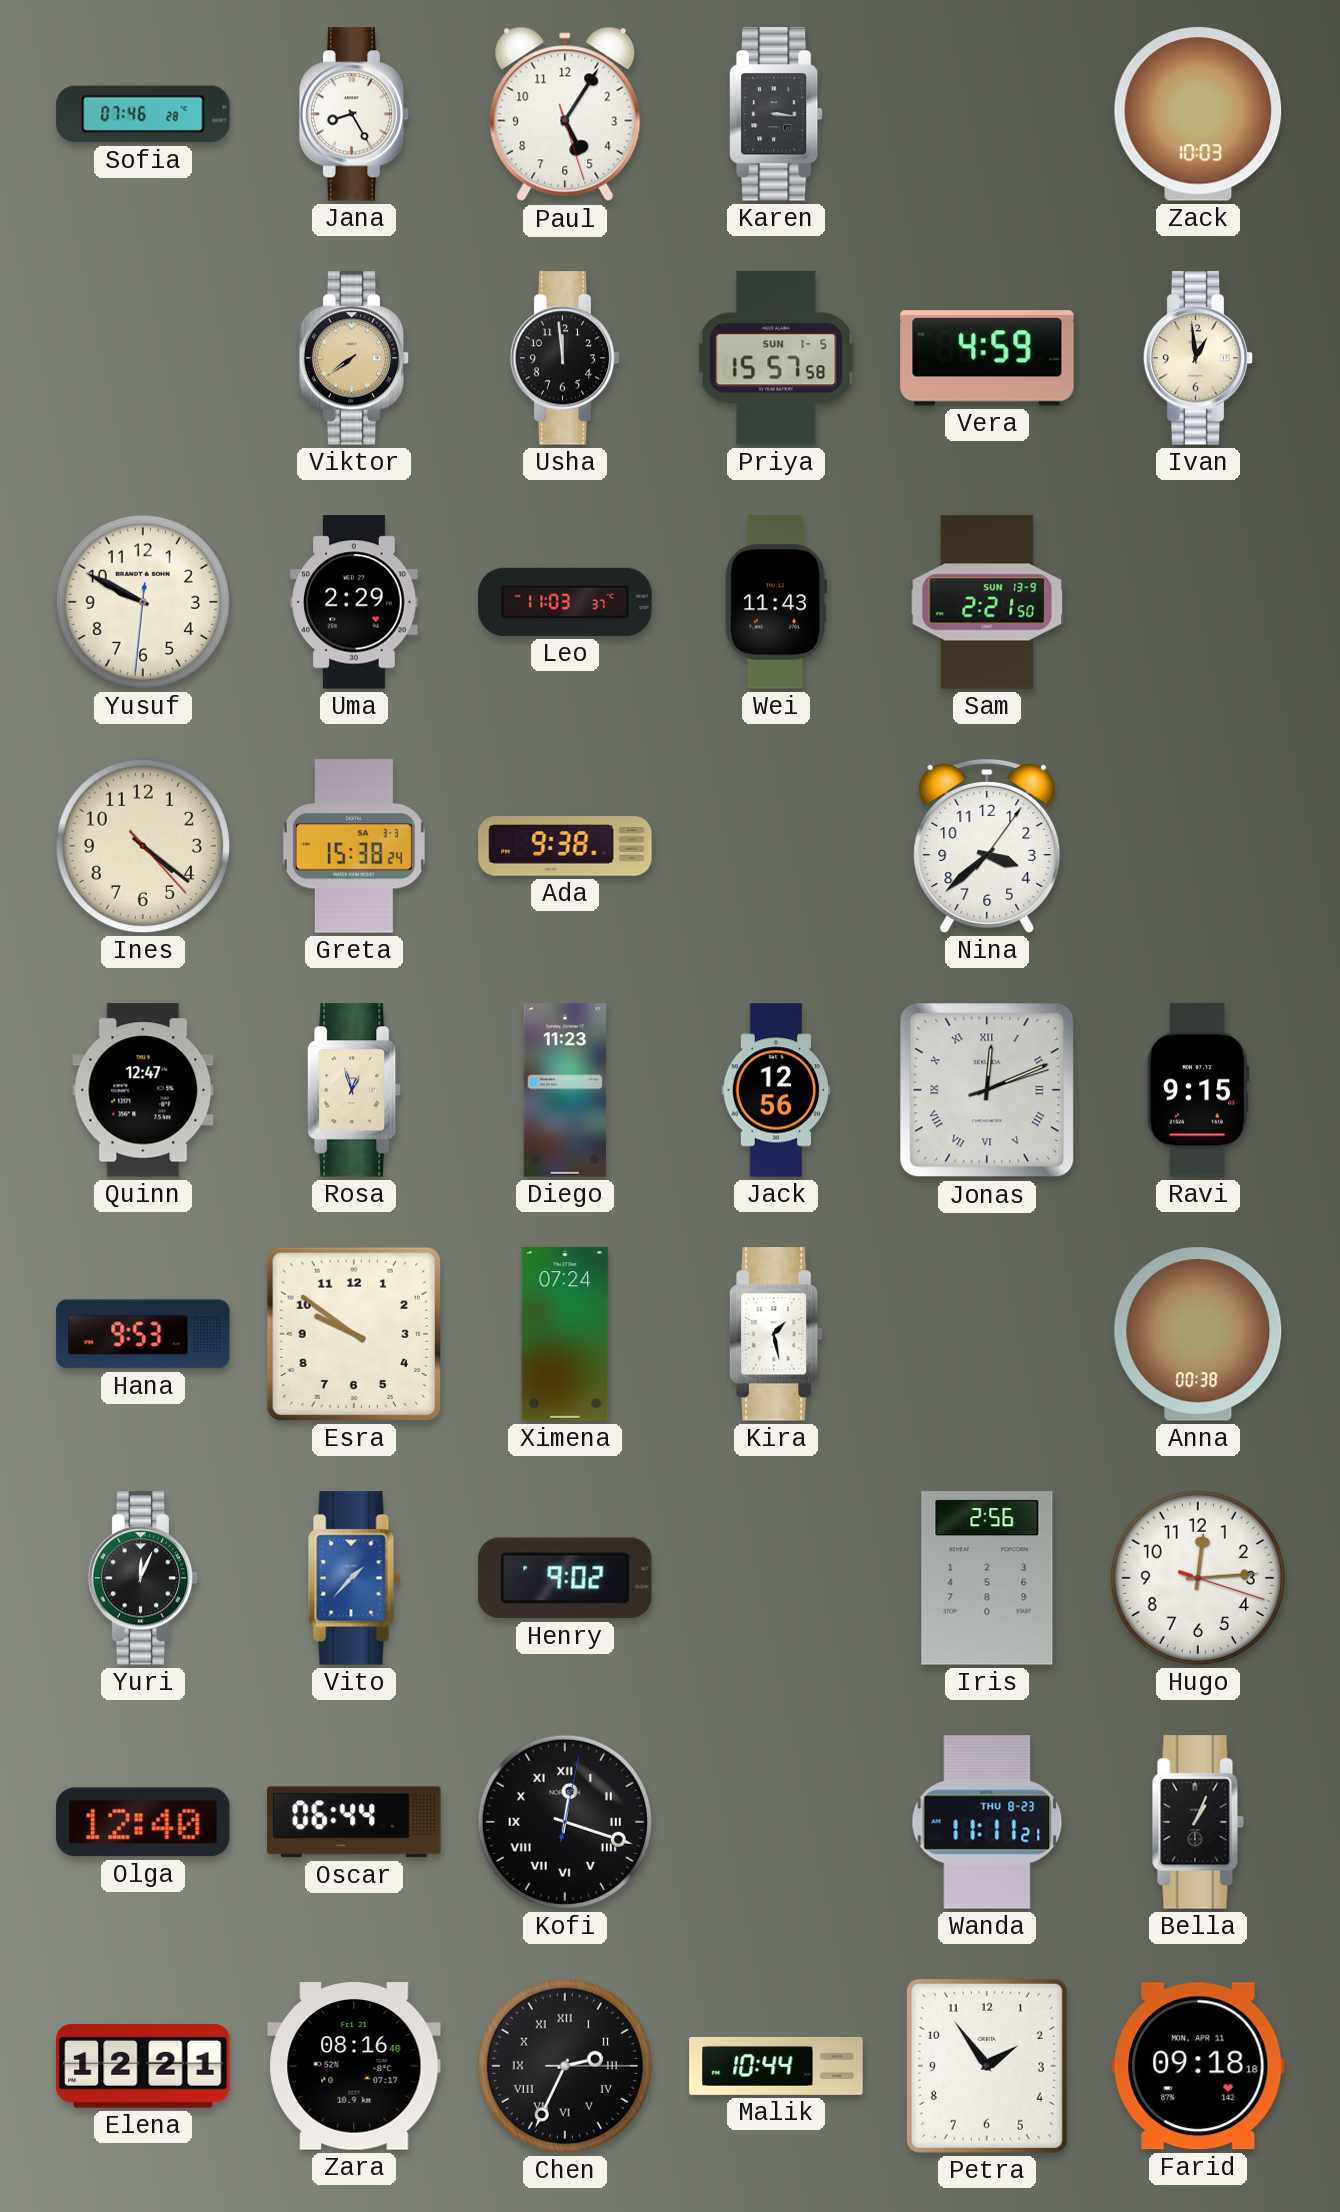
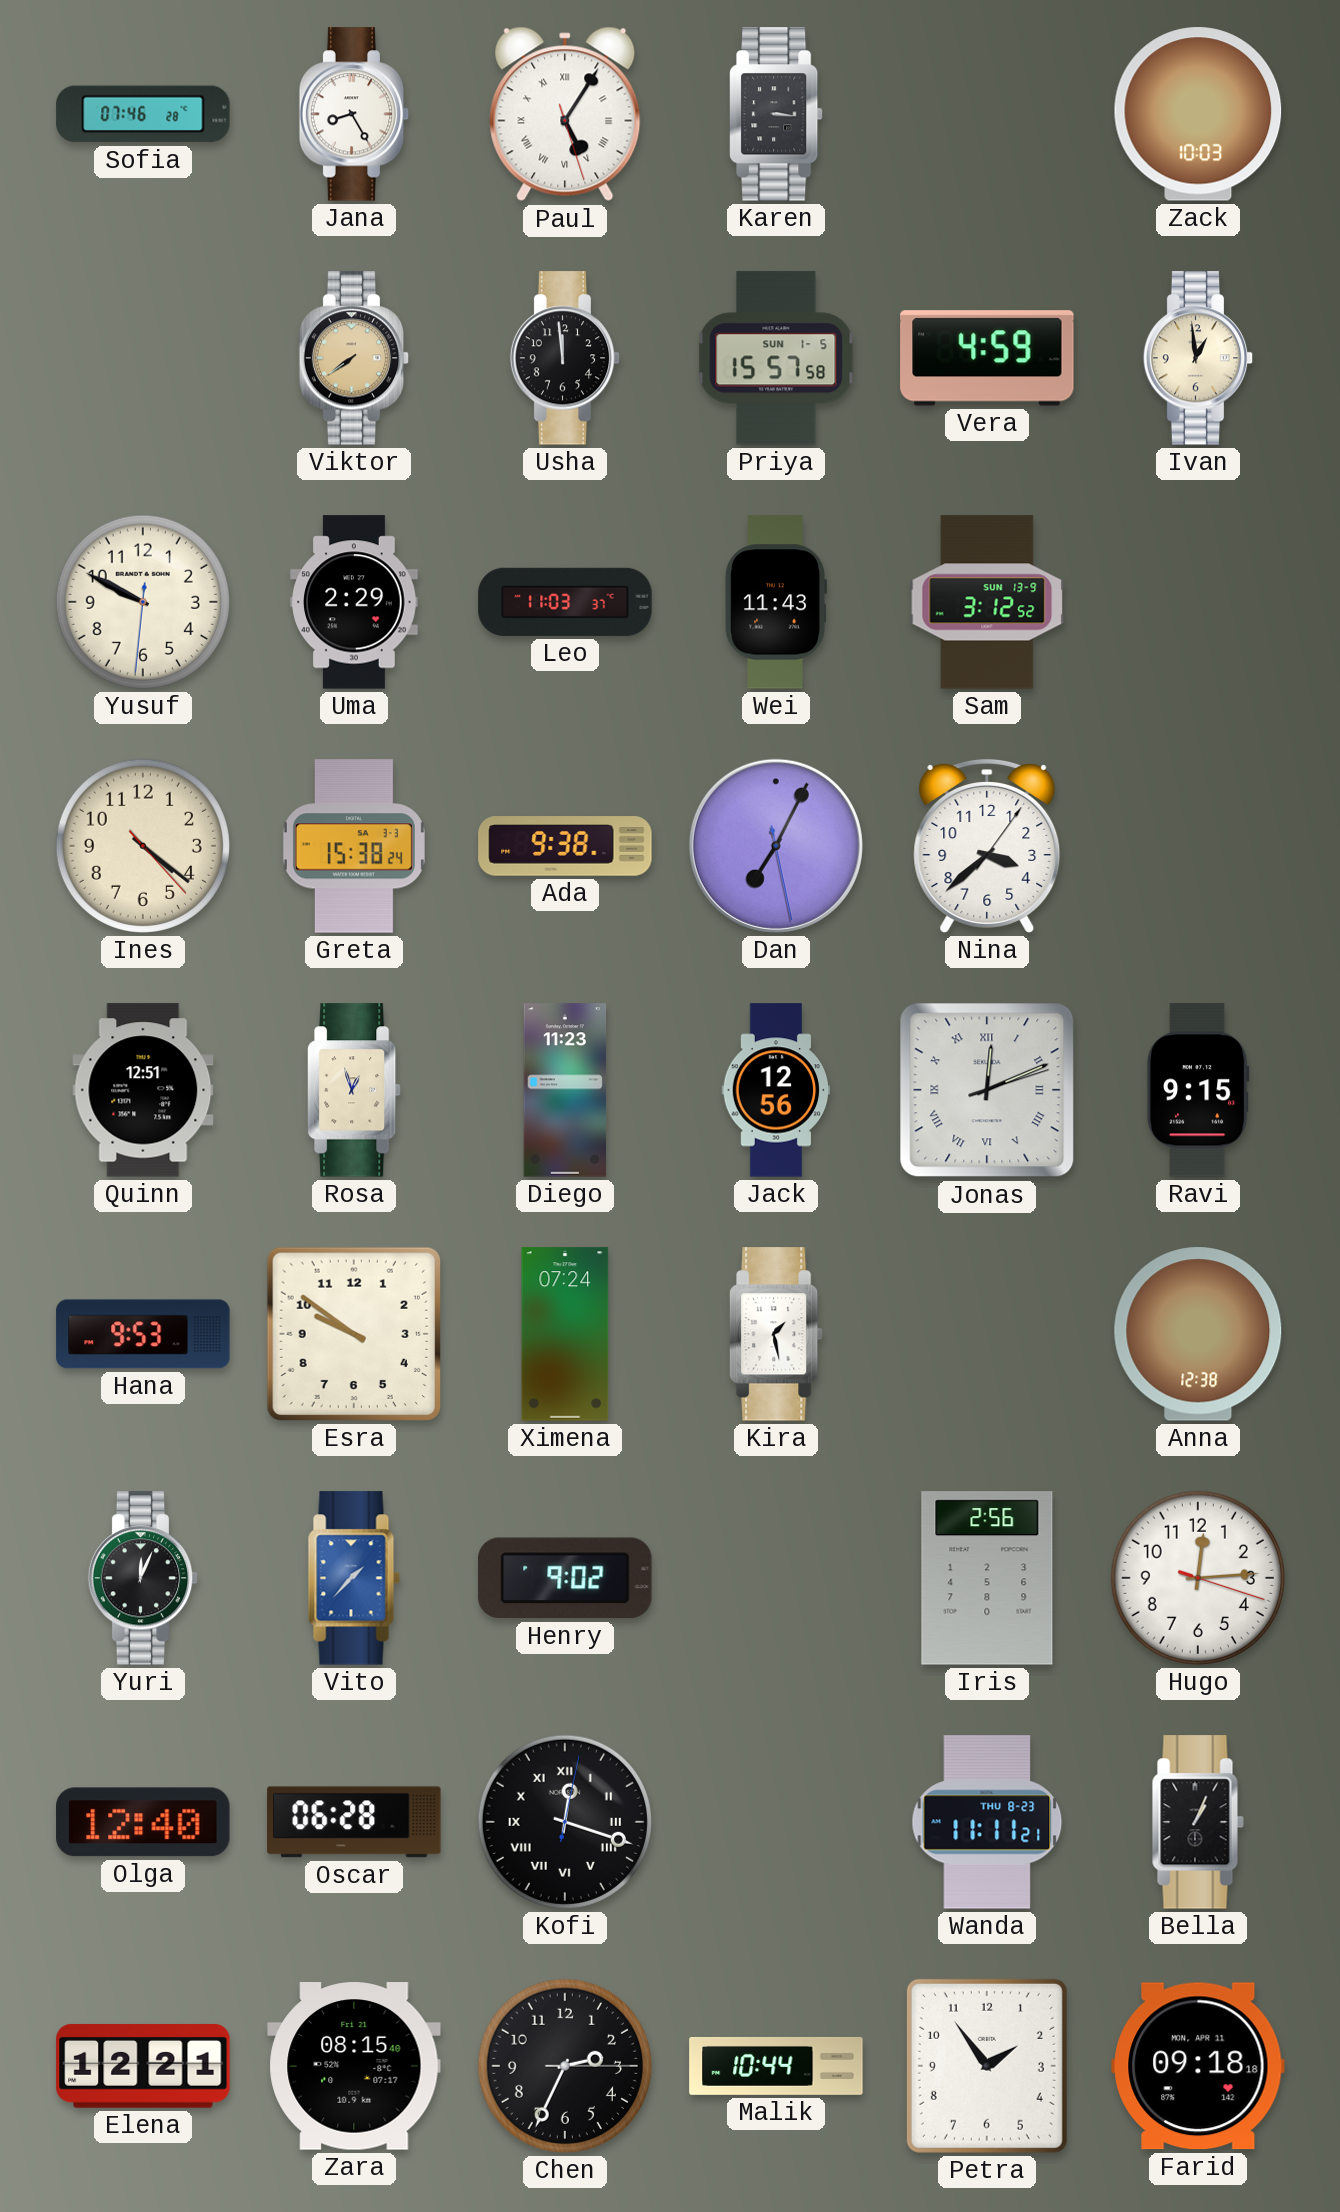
Paul numerals: Arabic -> Roman (565, 114)
Sam: 2:21 -> 3:12 (987, 602)
Dan: none -> 7:04 (776, 846)
Quinn: 12:47 -> 12:51 (143, 1090)
Anna: 00:38 -> 12:38 (1198, 1334)
Oscar: 06:44 -> 06:28 (354, 1822)
Zara: 08:16 -> 08:15 (354, 2066)
Chen numerals: Roman -> Arabic (565, 2066)
